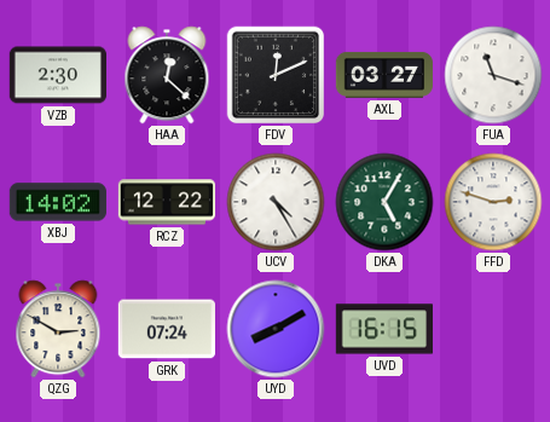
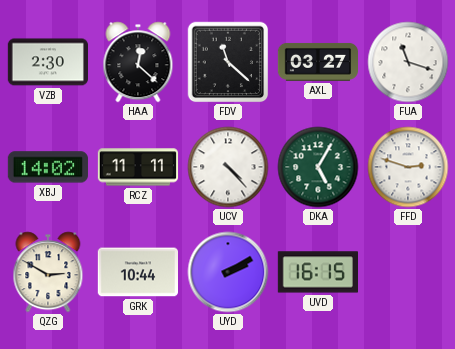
FDV: 12:11 -> 11:22 (228, 62)
RCZ: 12:22 -> 11:11 (138, 167)
UCV: 4:25 -> 4:23 (228, 167)
GRK: 07:24 -> 10:44 (137, 272)
UYD: 8:10 -> 2:10 (228, 272)
